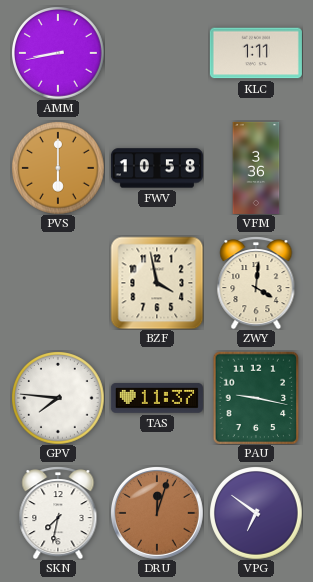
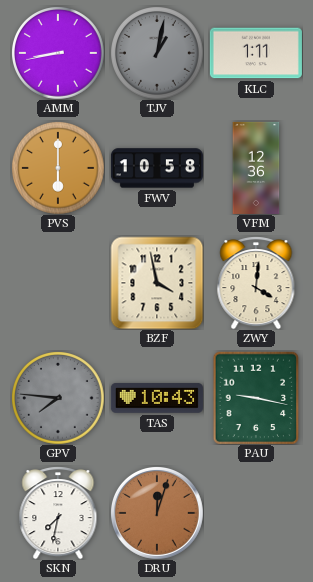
TJV: none -> 1:02 (157, 53)
VFM: 3:36 -> 12:36 (256, 168)
GPV dial: white -> grey (58, 398)
TAS: 11:37 -> 10:43 (157, 398)
VPG: 6:51 -> none (256, 513)
